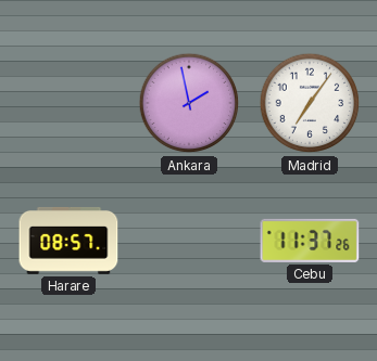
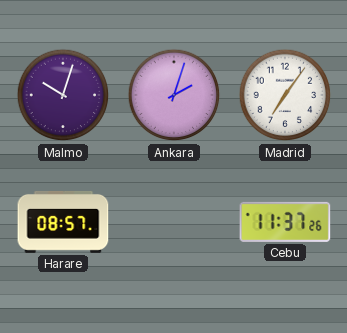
Malmo: none -> 10:03 (63, 95)
Ankara: 1:58 -> 2:03 (174, 95)
